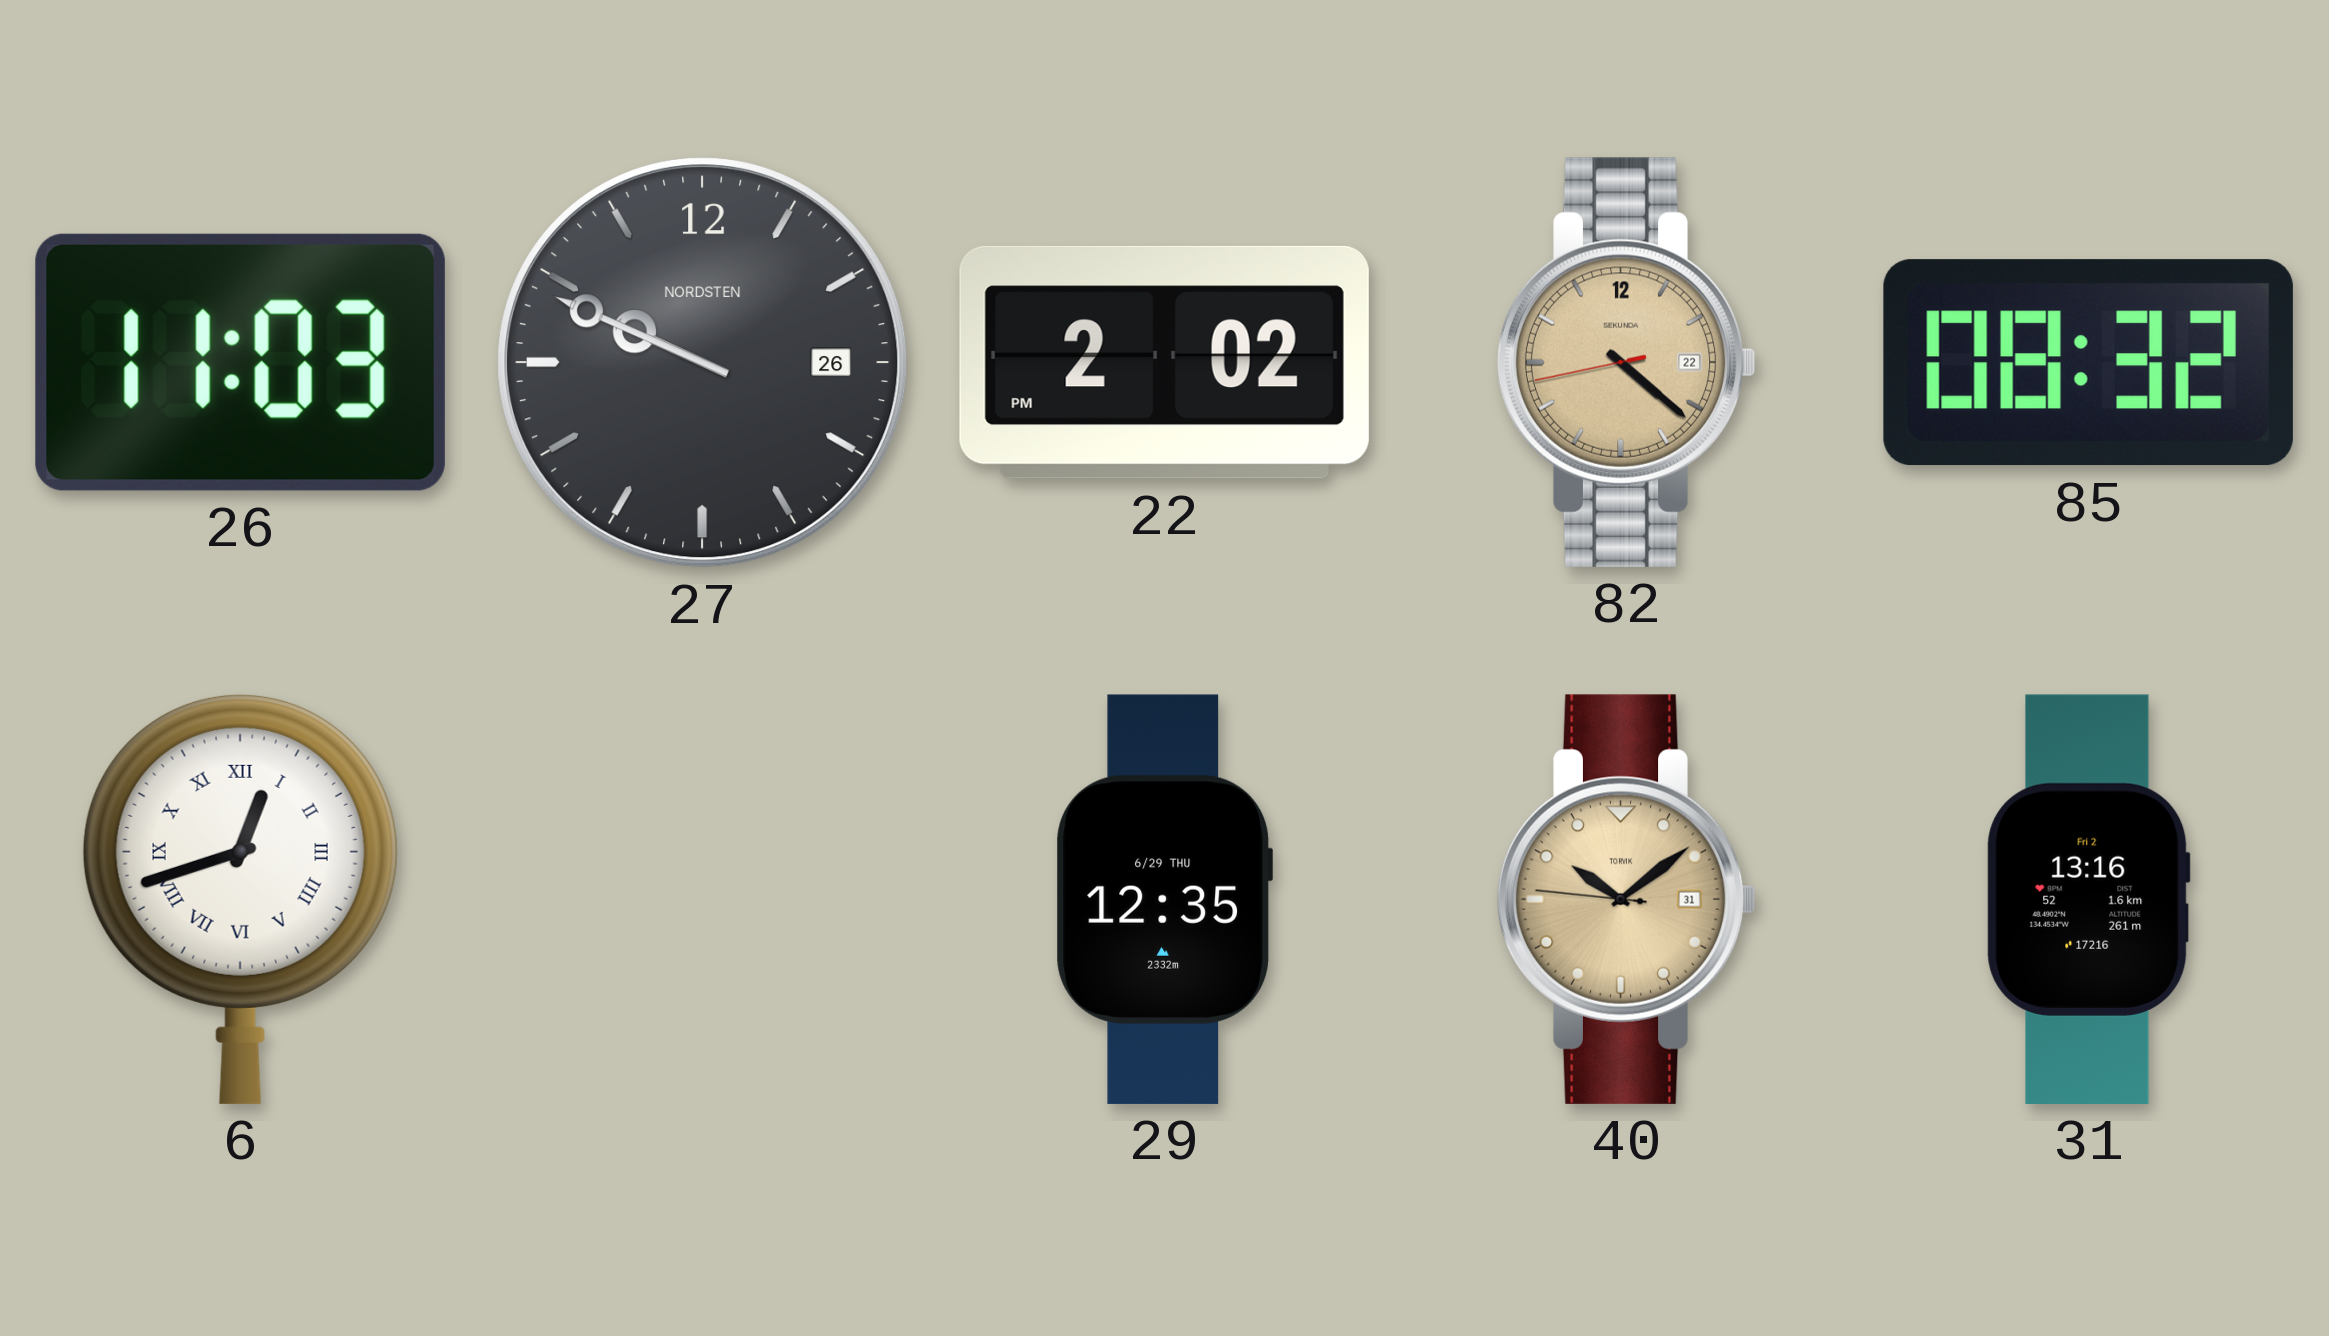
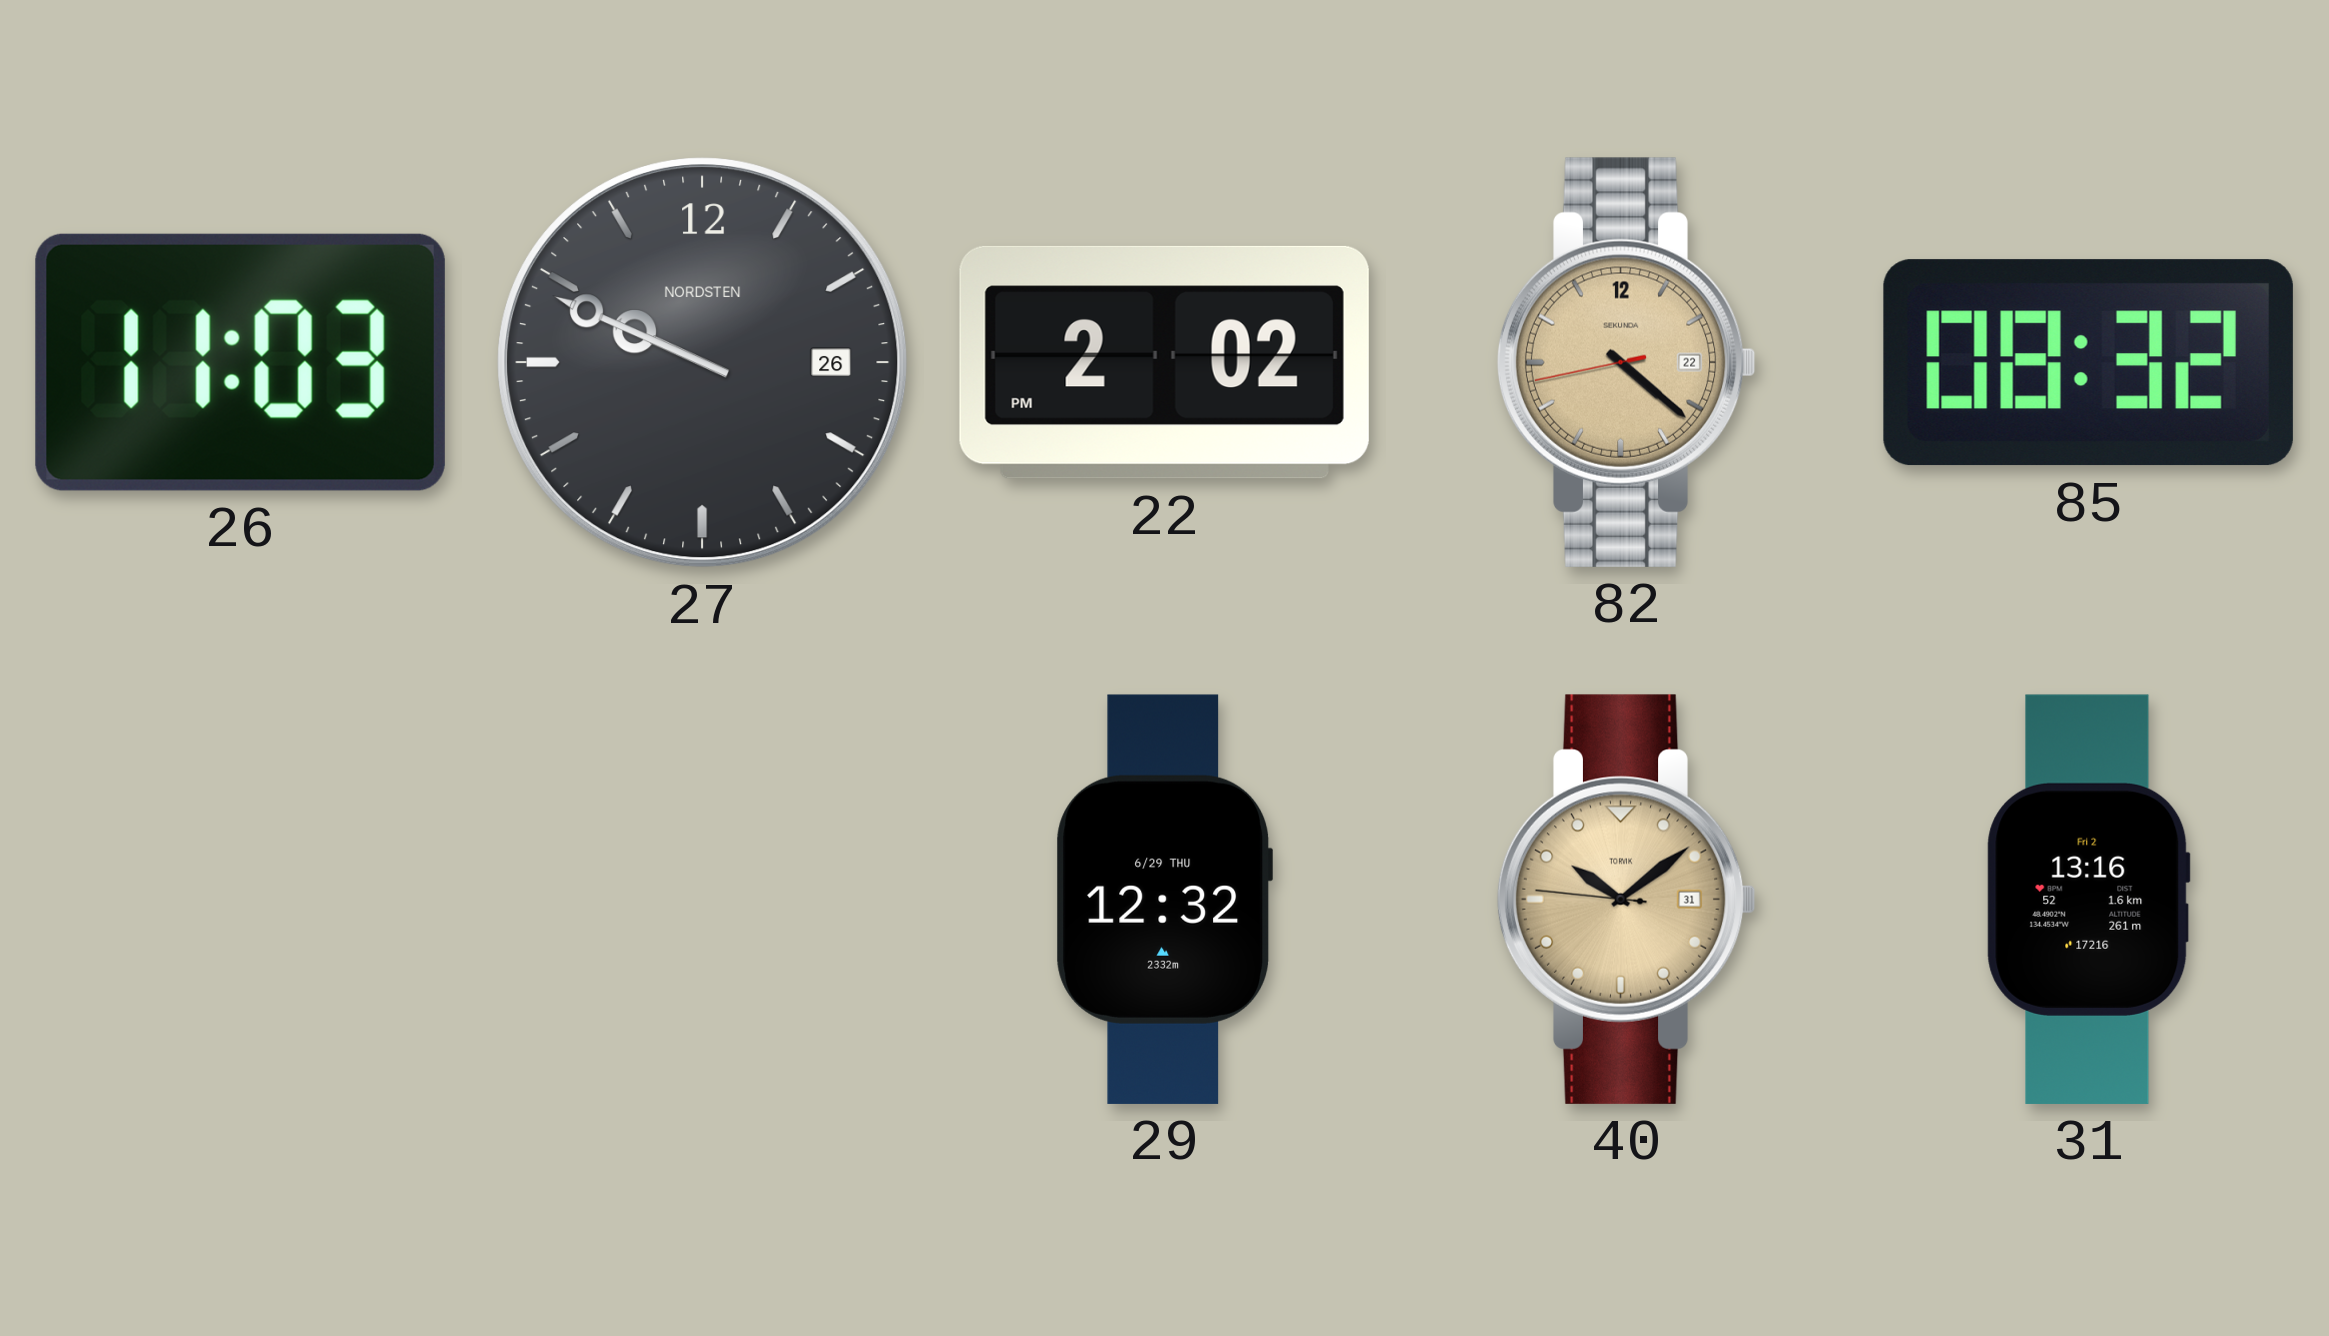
6: 12:42 -> none (240, 899)
29: 12:35 -> 12:32 (1164, 899)
